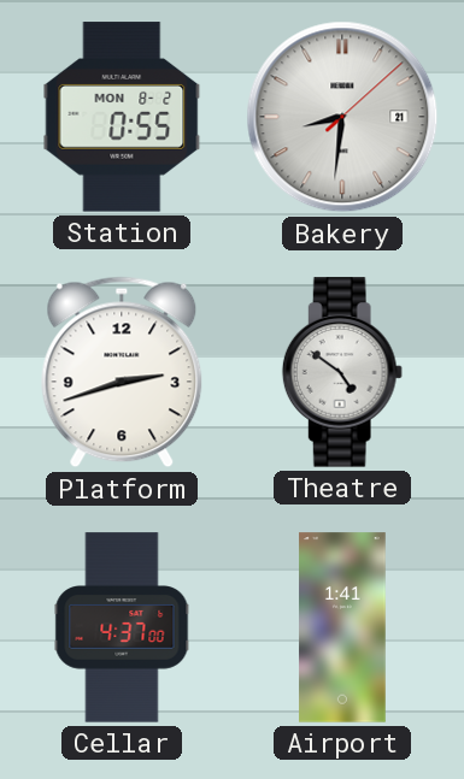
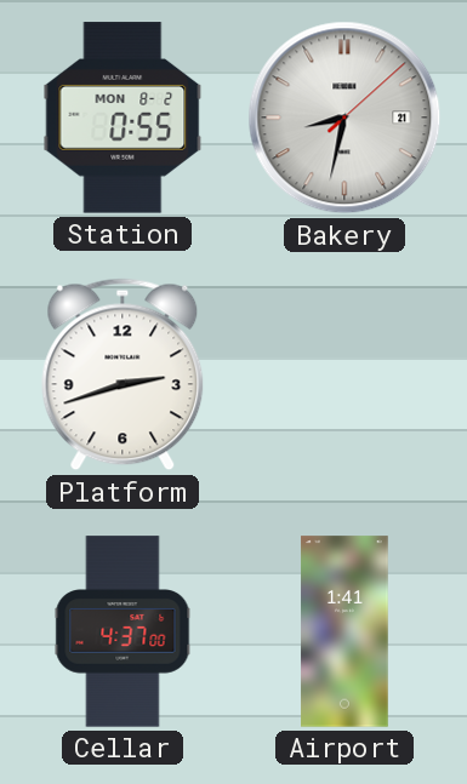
Bakery: 8:31 -> 8:32 (344, 118)
Theatre: 4:51 -> none (342, 372)
